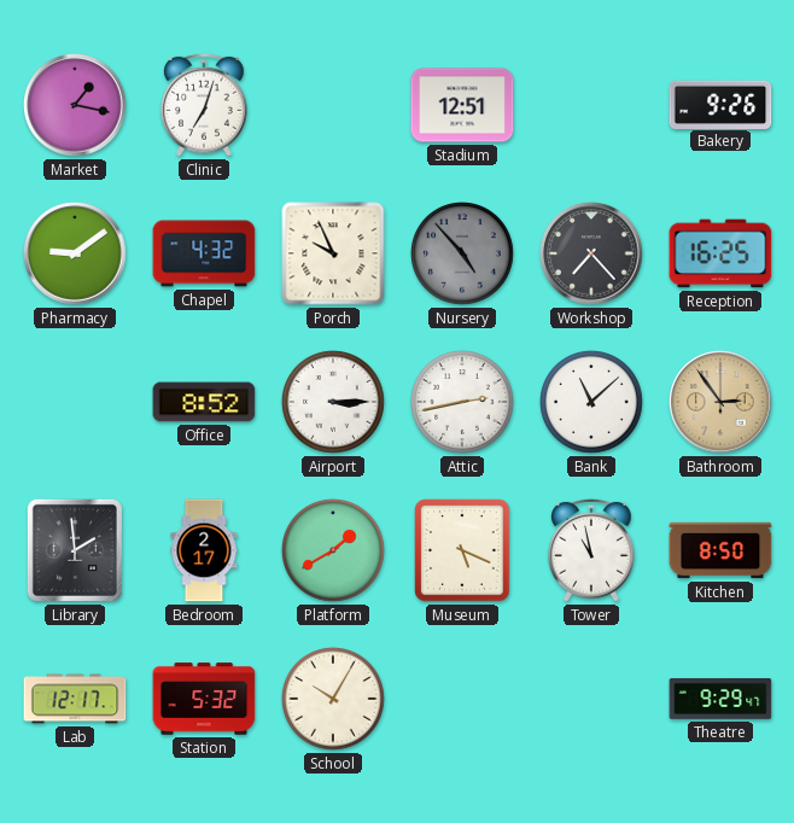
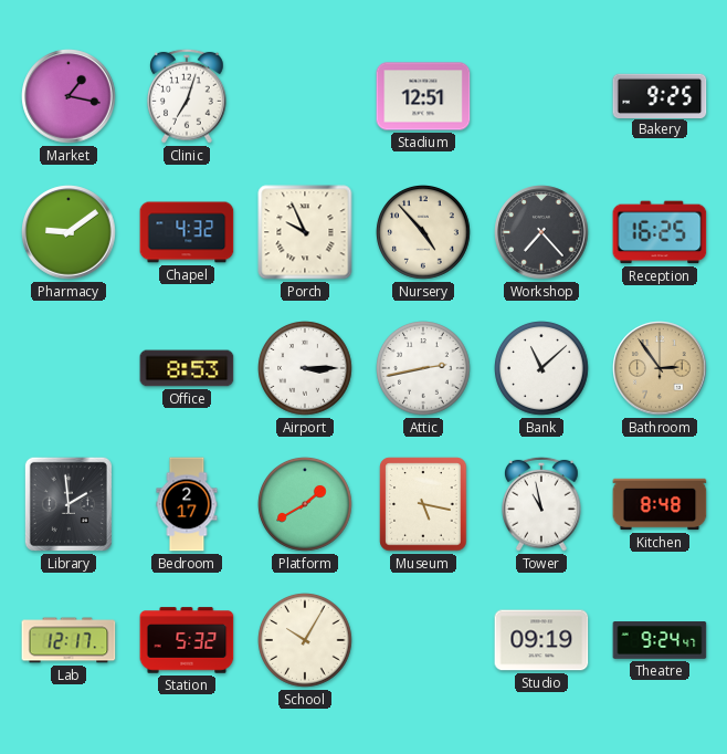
Bakery: 9:26 -> 9:25 (660, 95)
Nursery dial: grey -> cream (424, 233)
Office: 8:52 -> 8:53 (187, 368)
Museum: 5:19 -> 5:17 (423, 504)
Kitchen: 8:50 -> 8:48 (660, 504)
Studio: none -> 09:19 (541, 640)
Theatre: 9:29 -> 9:24 (660, 640)
